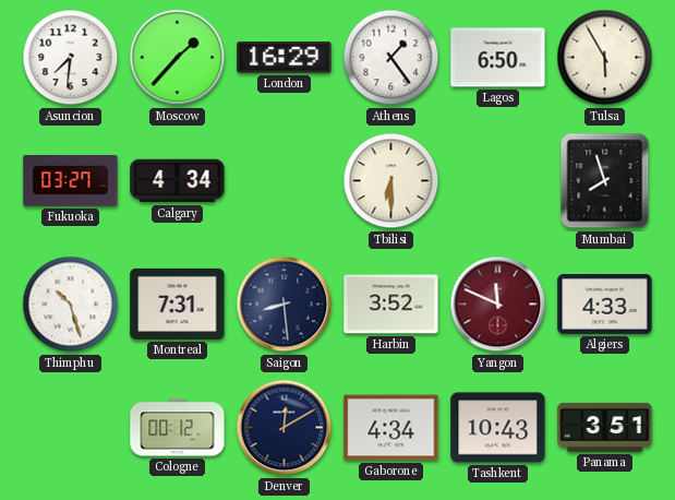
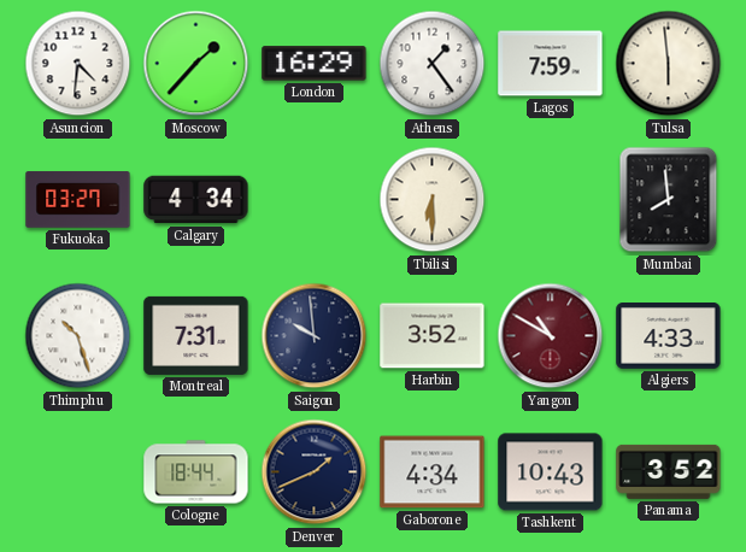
Asuncion: 7:31 -> 4:31 (78, 64)
Lagos: 6:50 -> 7:59 (551, 64)
Tulsa: 5:55 -> 5:59 (669, 64)
Mumbai: 7:57 -> 7:59 (669, 200)
Saigon: 8:29 -> 9:59 (315, 336)
Yangon: 11:49 -> 10:50 (551, 336)
Cologne: 00:12 -> 18:44 (196, 472)
Denver: 12:10 -> 1:41 (315, 472)
Panama: 3:51 -> 3:52 (669, 471)
